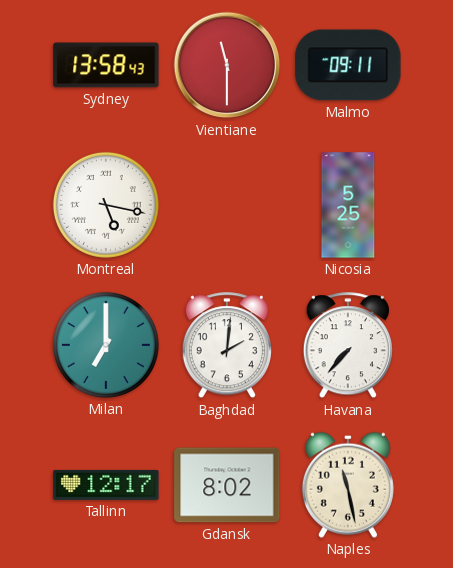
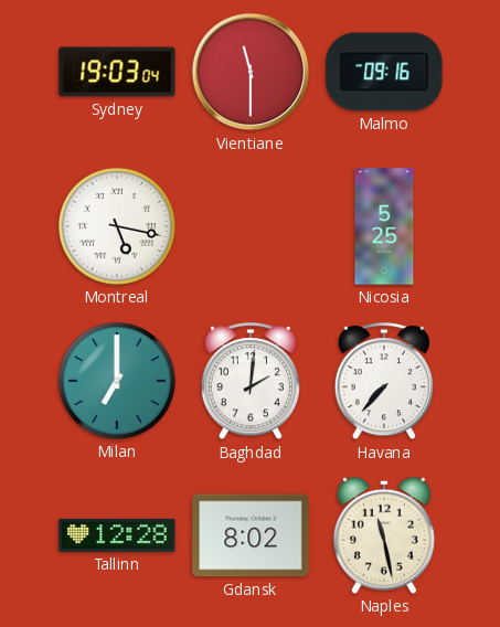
Sydney: 13:58 -> 19:03 (117, 72)
Malmo: 09:11 -> 09:16 (384, 72)
Tallinn: 12:17 -> 12:28 (117, 535)
